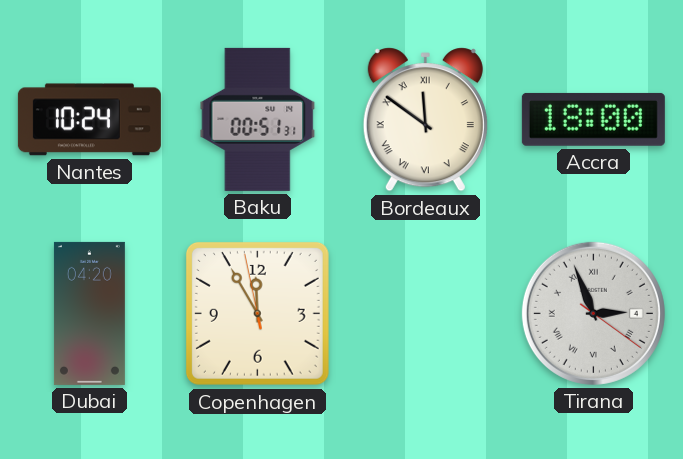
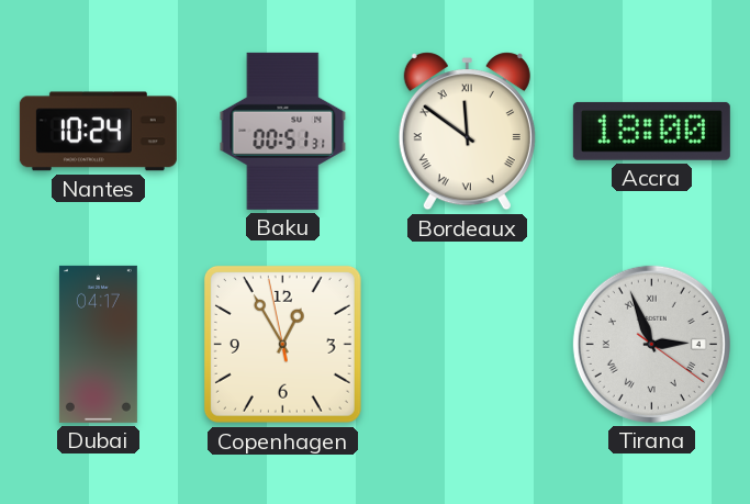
Dubai: 04:20 -> 04:17 (98, 344)
Copenhagen: 11:54 -> 12:54 (282, 344)
